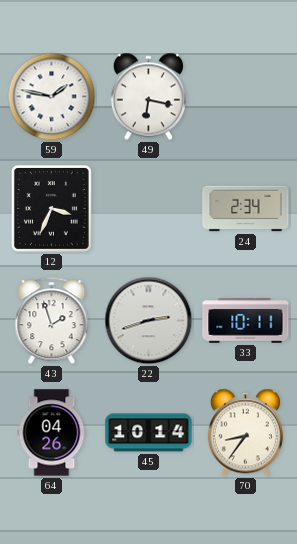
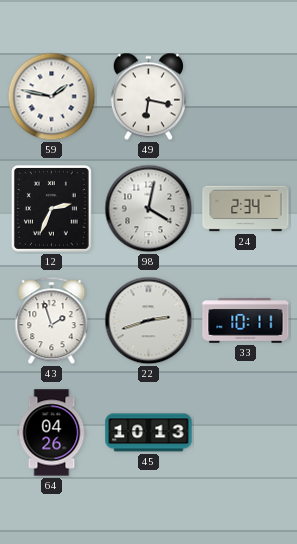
12: 3:34 -> 2:34 (51, 208)
98: none -> 4:02 (149, 209)
45: 10:14 -> 10:13 (149, 433)
70: 8:36 -> none (245, 433)
